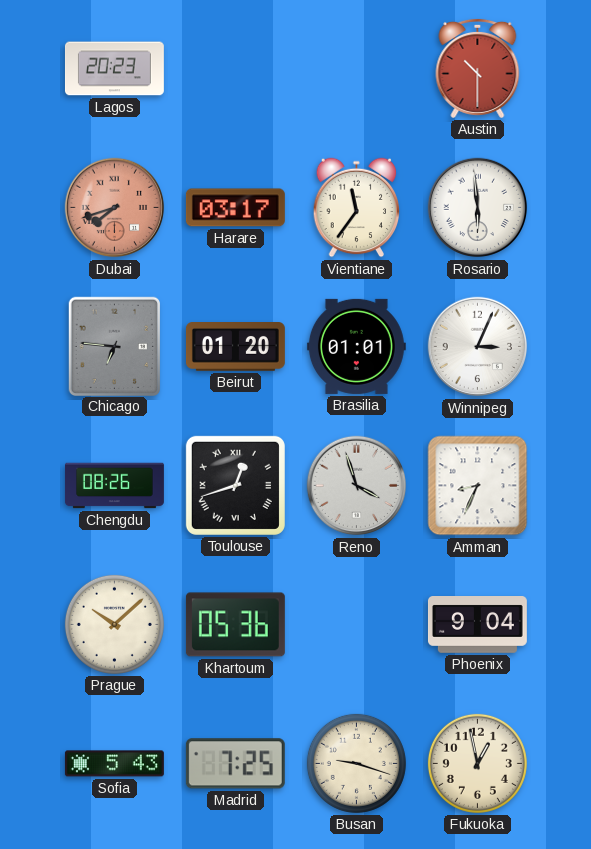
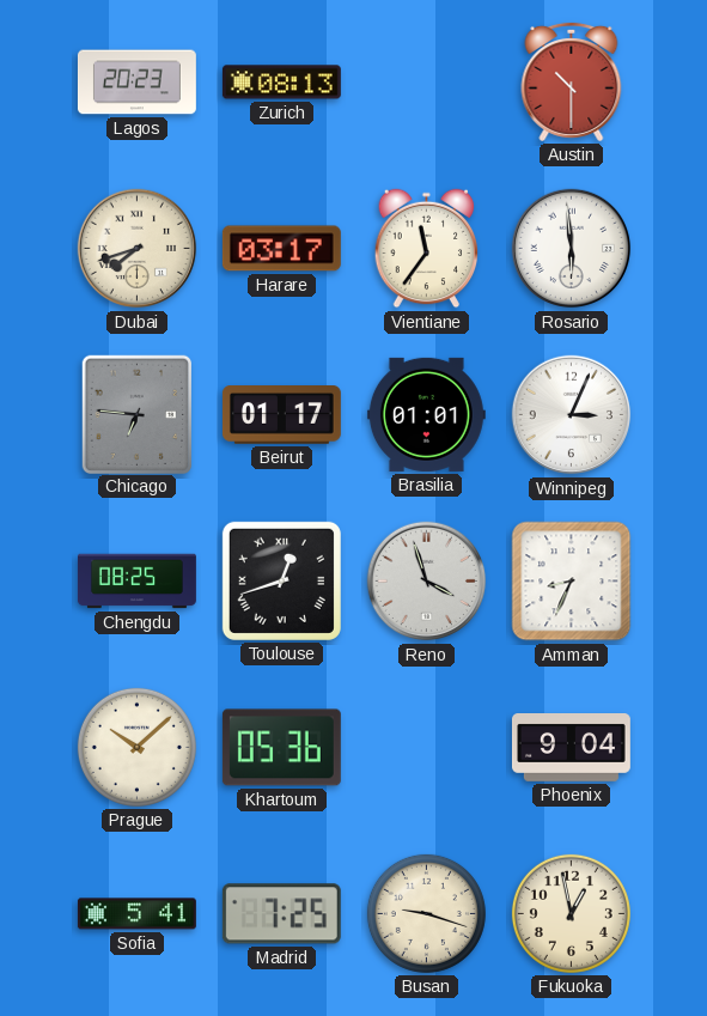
Zurich: none -> 08:13 (281, 83)
Dubai dial: salmon -> cream (138, 249)
Beirut: 01:20 -> 01:17 (281, 415)
Chengdu: 08:26 -> 08:25 (136, 582)
Sofia: 5:43 -> 5:41 (136, 914)
